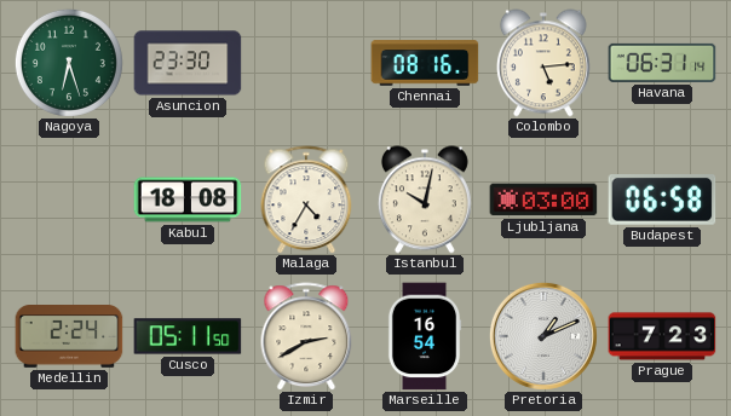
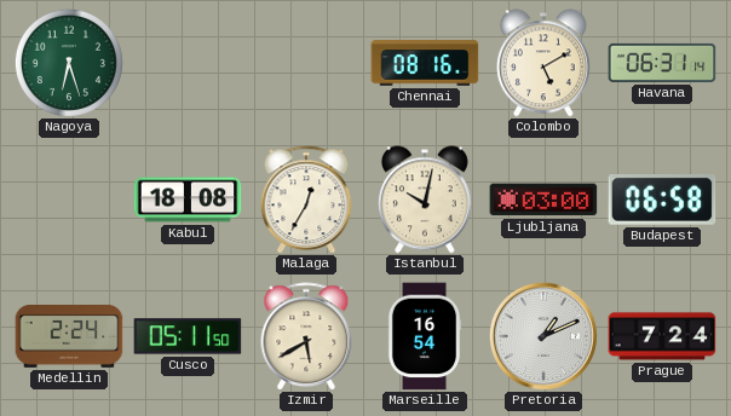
Asuncion: 23:30 -> none (188, 63)
Colombo: 5:14 -> 5:10 (543, 63)
Malaga: 4:35 -> 12:35 (306, 200)
Izmir: 2:40 -> 5:40 (306, 336)
Prague: 7:23 -> 7:24 (662, 336)
